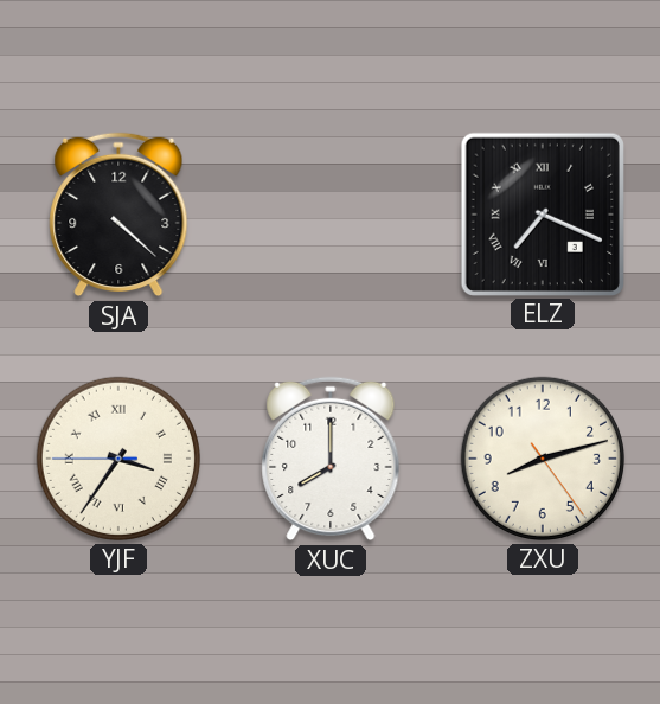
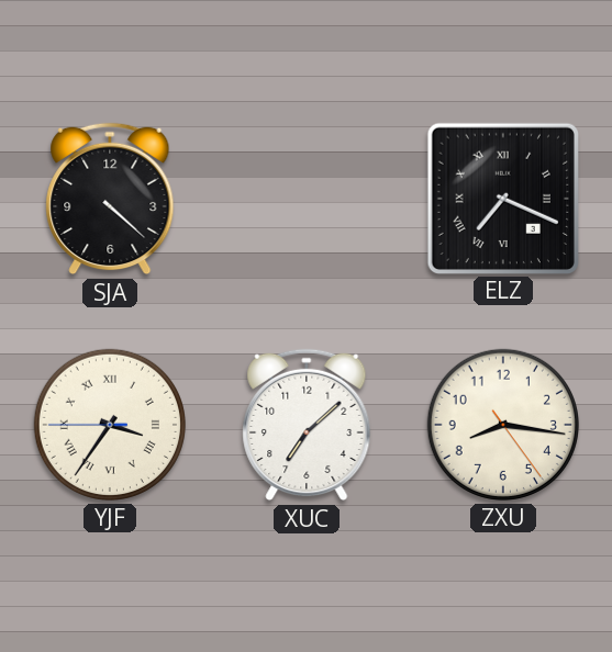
XUC: 8:00 -> 7:08 (307, 425)
ZXU: 8:12 -> 8:16 (503, 425)
